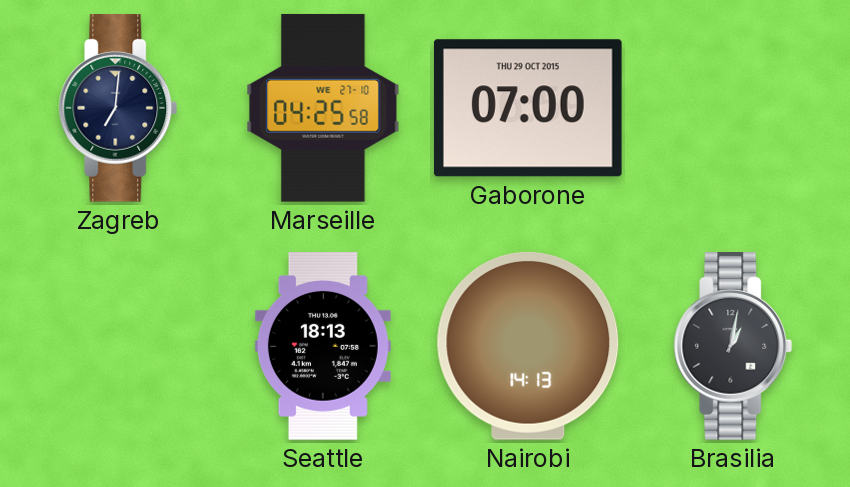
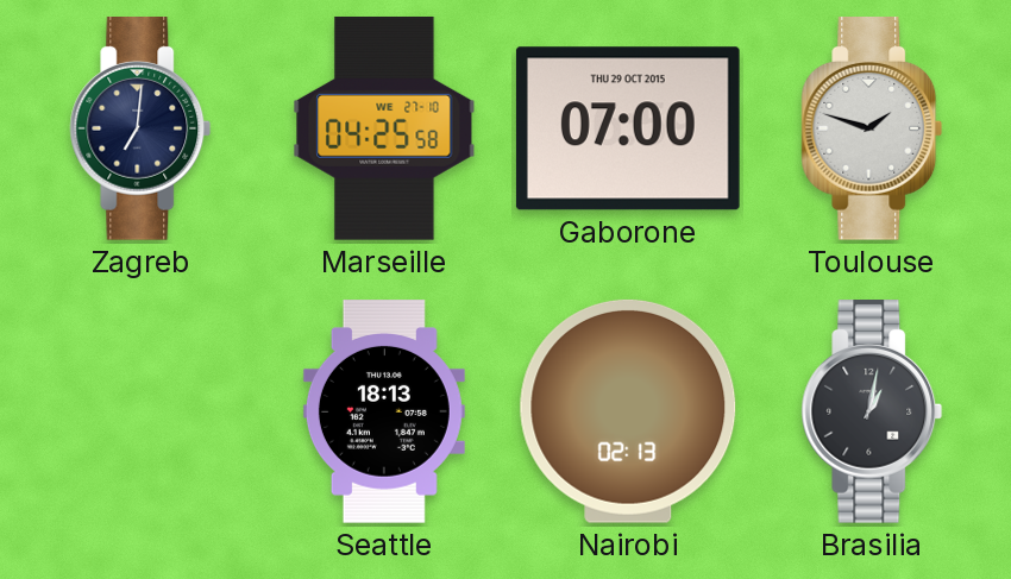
Toulouse: none -> 1:48 (872, 130)
Nairobi: 14:13 -> 02:13 (628, 411)
